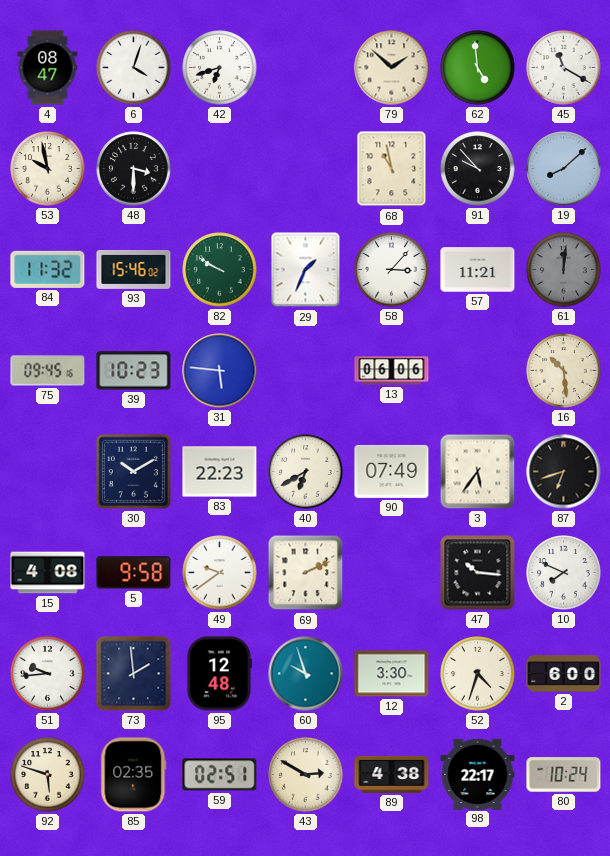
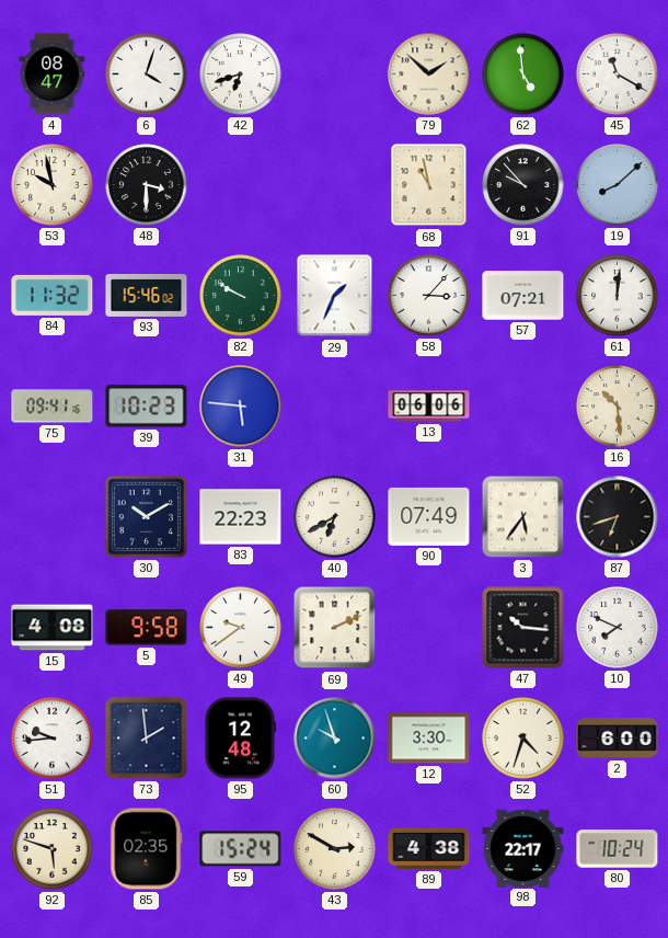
57: 11:21 -> 07:21 (523, 296)
61 dial: grey -> white (618, 296)
75: 09:45 -> 09:41 (53, 407)
59: 02:51 -> 15:24 (241, 849)
